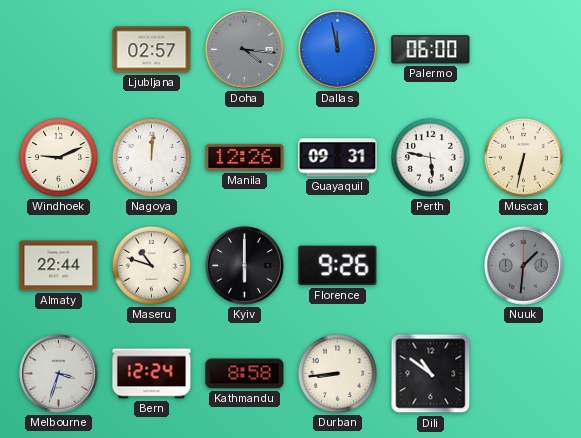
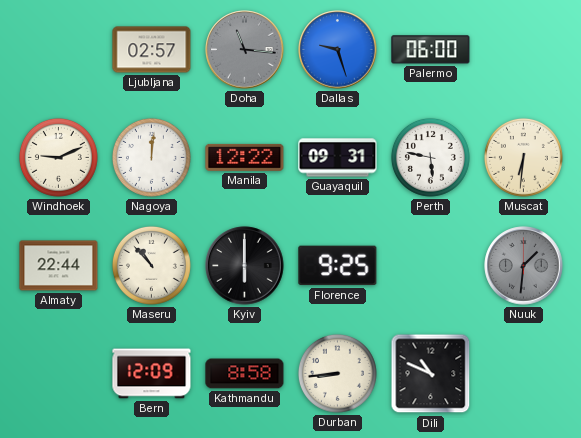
Doha: 4:16 -> 11:16 (245, 50)
Dallas: 11:58 -> 9:27 (338, 50)
Manila: 12:26 -> 12:22 (245, 157)
Muscat: 6:32 -> 6:31 (523, 157)
Maseru: 10:48 -> 10:53 (151, 265)
Florence: 9:26 -> 9:25 (338, 266)
Melbourne: 3:33 -> none (59, 374)
Bern: 12:24 -> 12:09 (152, 374)
Dili: 10:51 -> 10:49 (431, 374)
